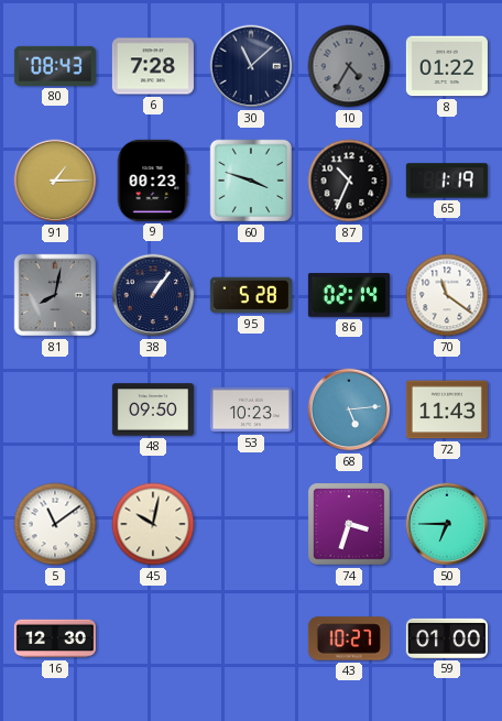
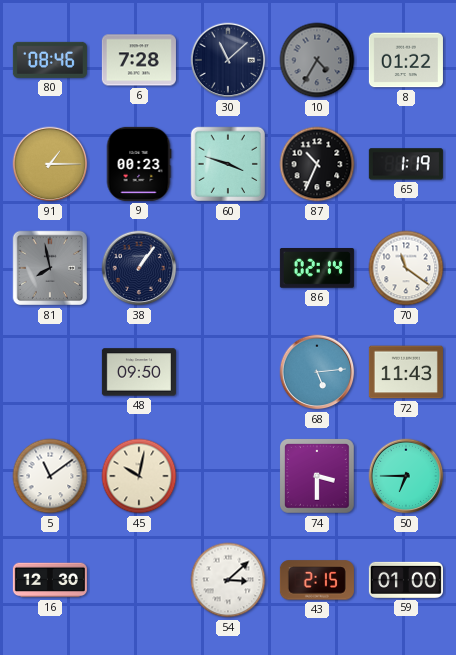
80: 08:43 -> 08:46 (50, 60)
81: 8:02 -> 7:58 (50, 268)
95: 5:28 -> none (251, 295)
53: 10:23 -> none (251, 409)
74: 3:33 -> 3:30 (318, 477)
54: none -> 3:08 (228, 580)
43: 10:27 -> 2:15 (317, 580)
